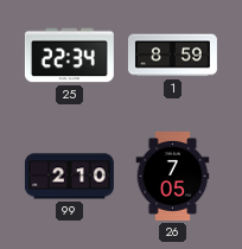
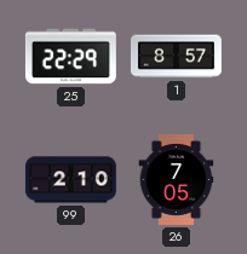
25: 22:34 -> 22:29 (70, 57)
1: 8:59 -> 8:57 (176, 57)
